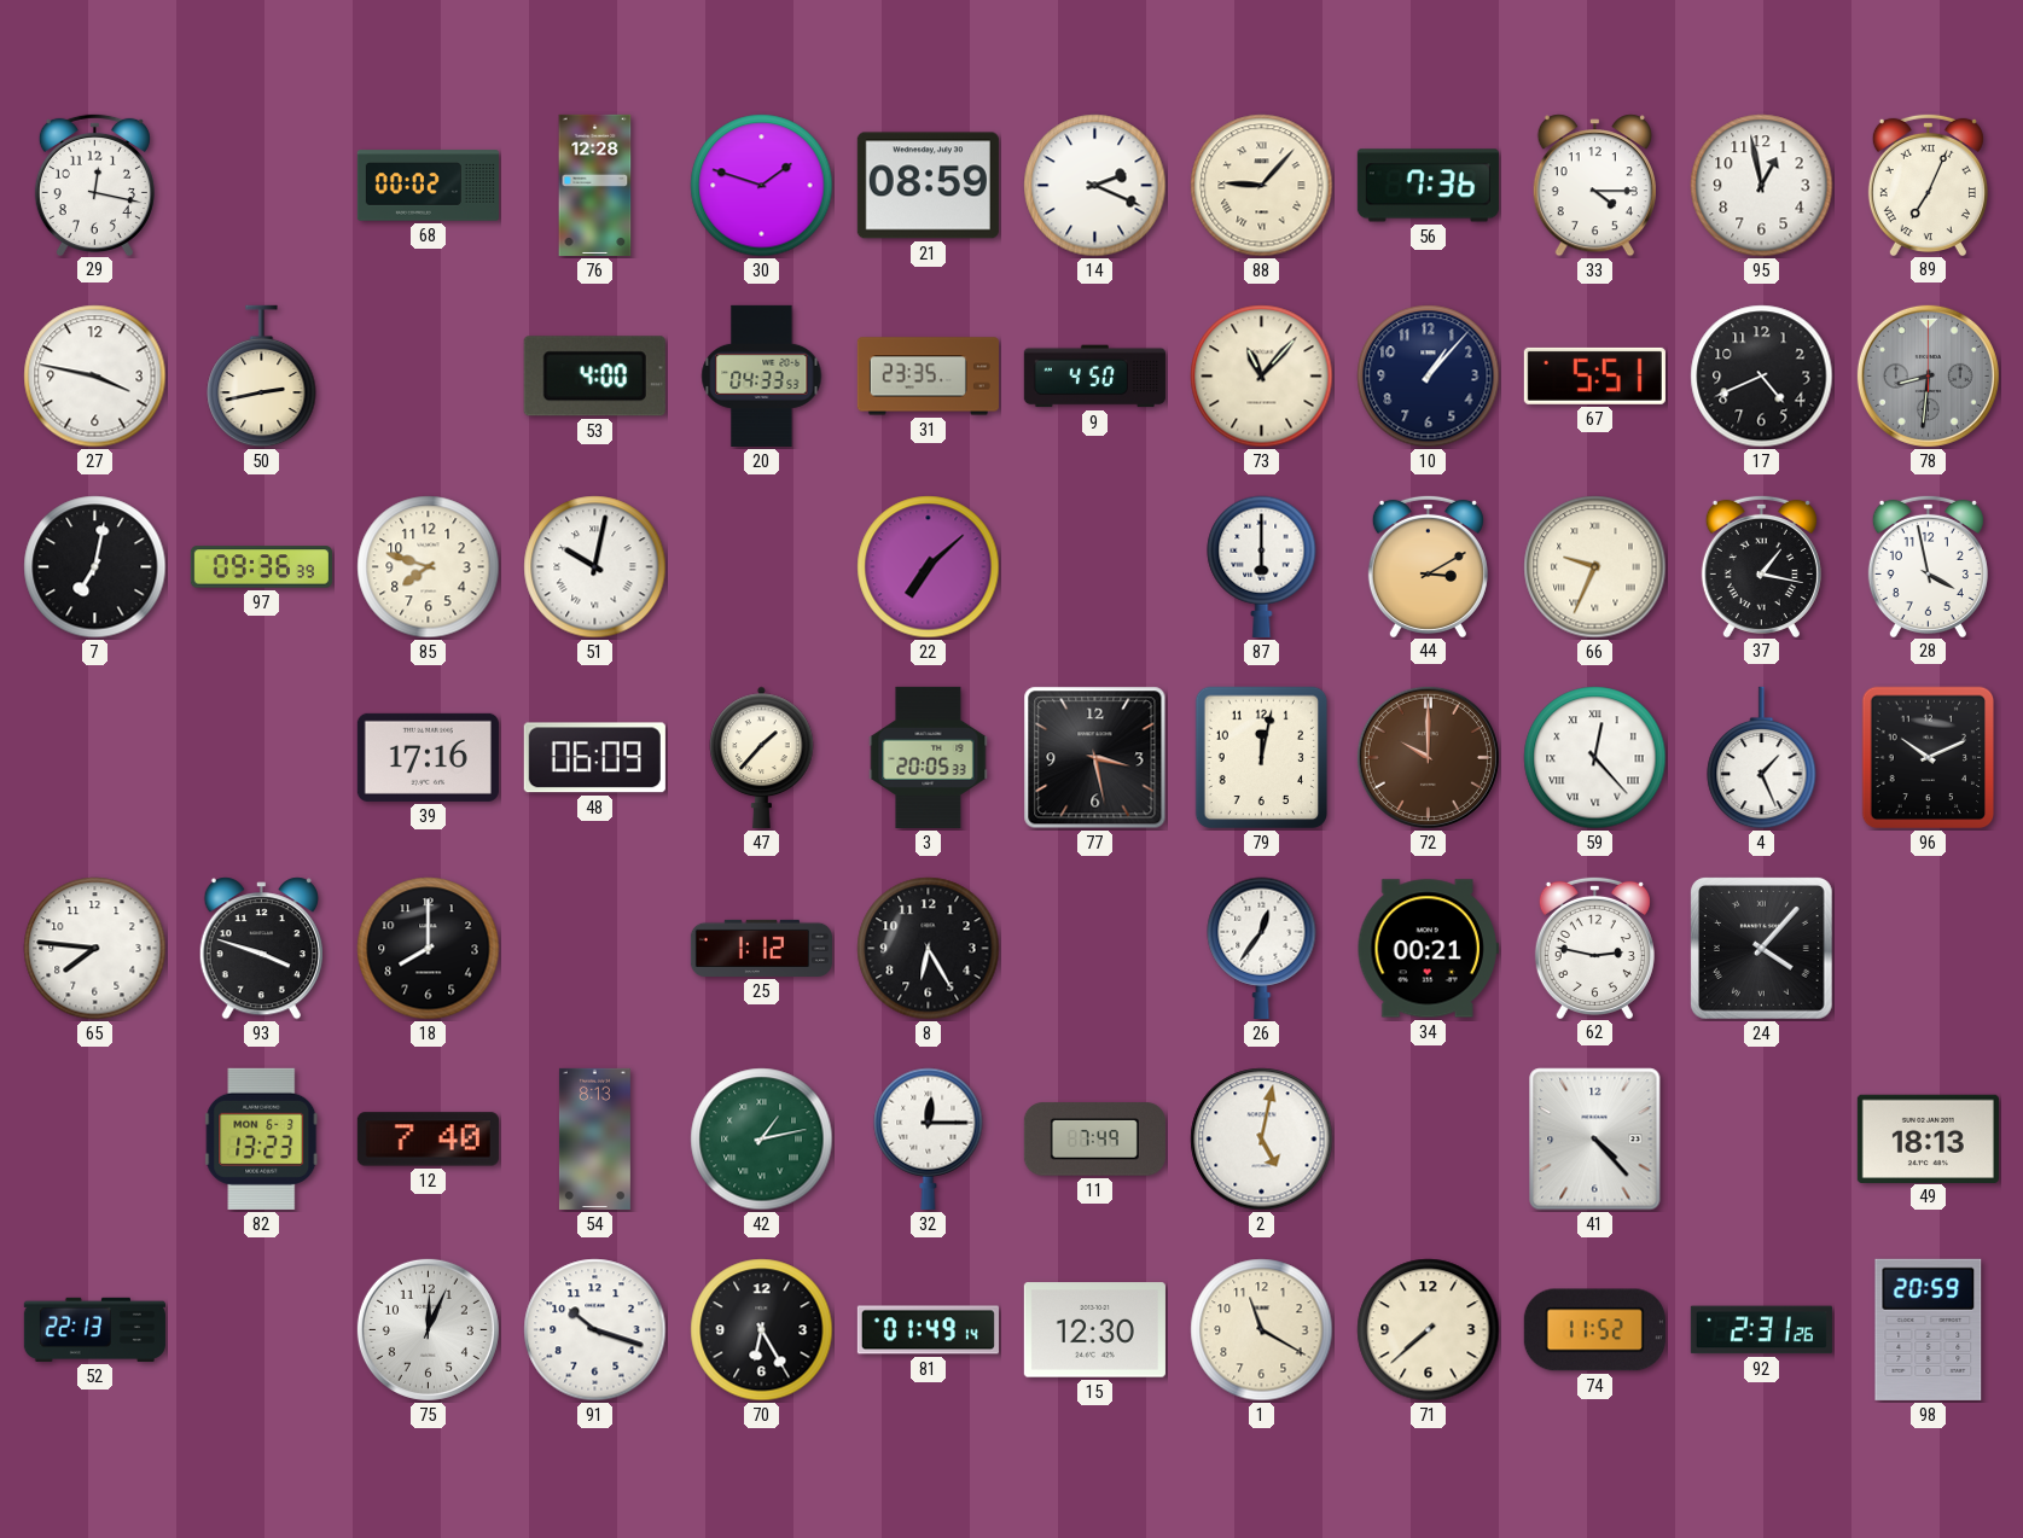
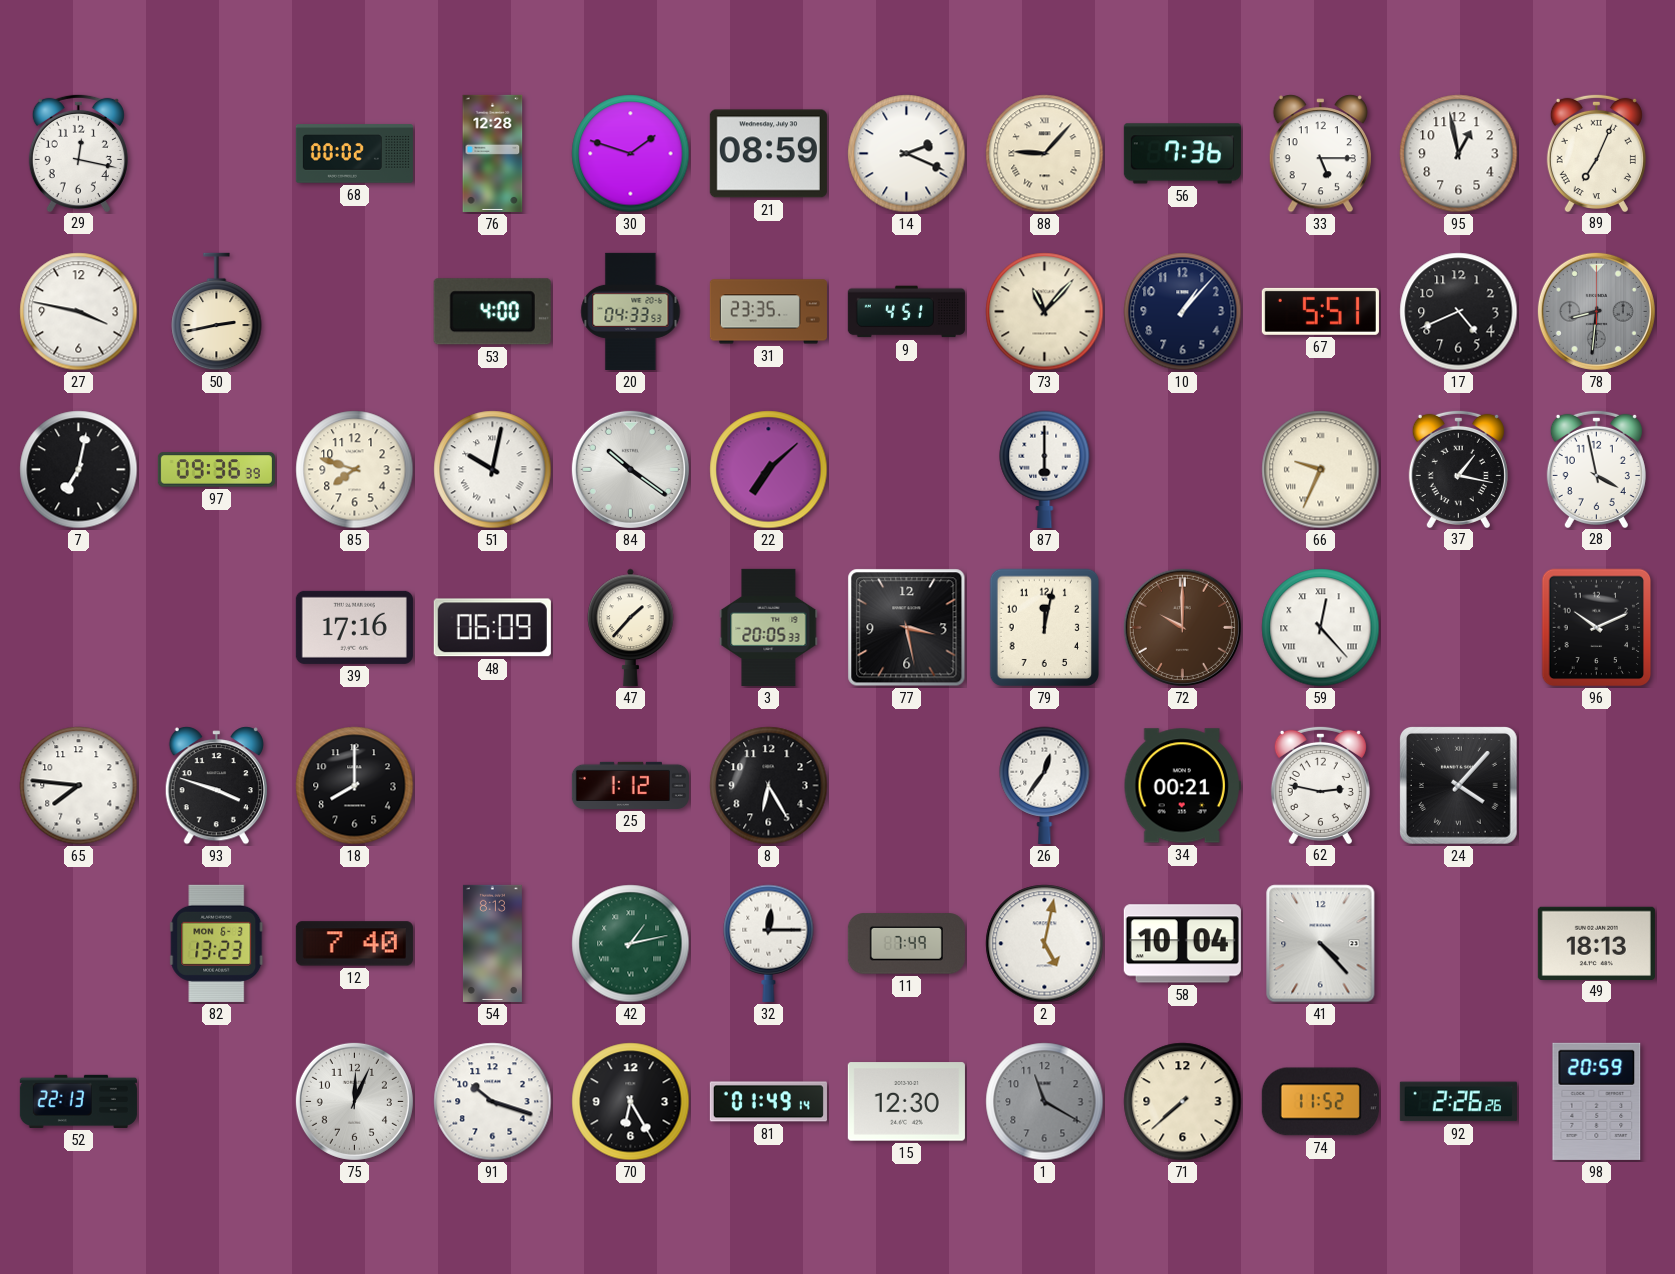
33: 4:15 -> 5:15 (1320, 154)
9: 4:50 -> 4:51 (906, 312)
84: none -> 10:21 (630, 469)
44: 3:10 -> none (1428, 565)
4: 1:26 -> none (1762, 758)
58: none -> 10:04 (1182, 944)
1 dial: cream -> grey (1045, 1102)
92: 2:31 -> 2:26 (1458, 1102)
